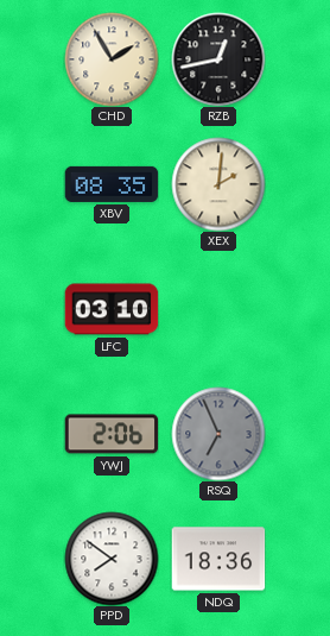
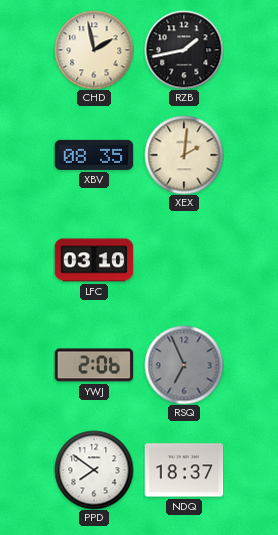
CHD: 1:55 -> 1:58 (94, 50)
RZB: 12:43 -> 1:43 (184, 50)
NDQ: 18:36 -> 18:37 (184, 470)
